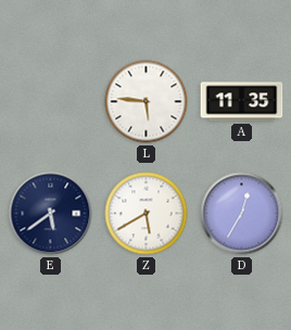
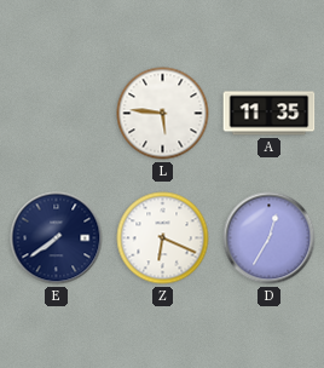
E: 5:39 -> 7:39 (57, 238)
Z: 5:40 -> 6:19 (163, 238)
